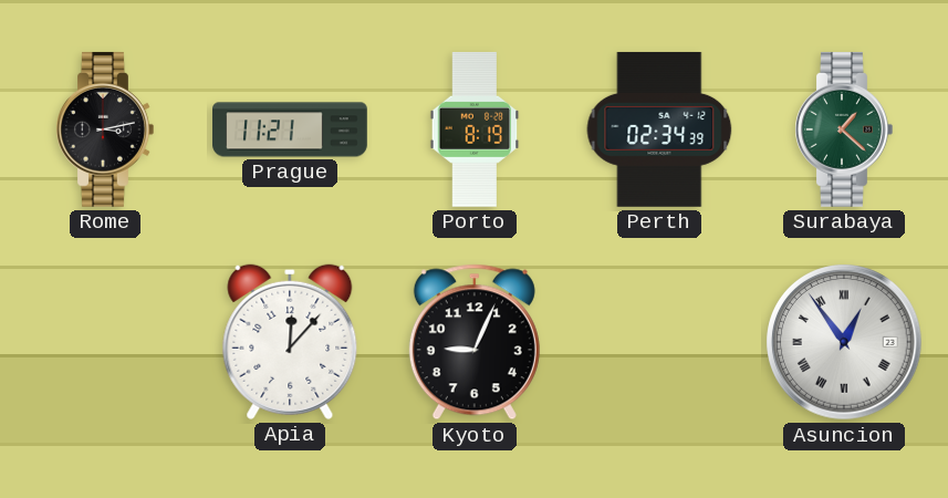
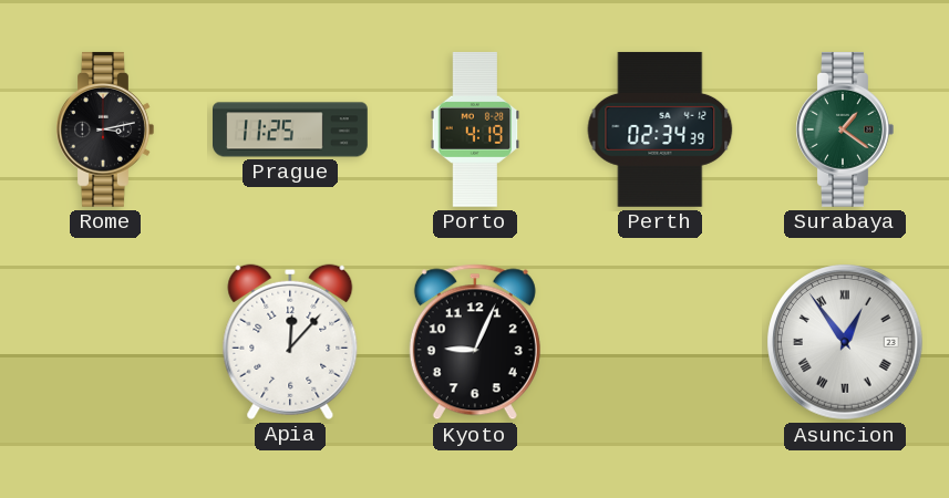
Prague: 11:21 -> 11:25 (291, 129)
Porto: 8:19 -> 4:19 (475, 129)
Surabaya: 1:22 -> 1:21 (845, 129)
